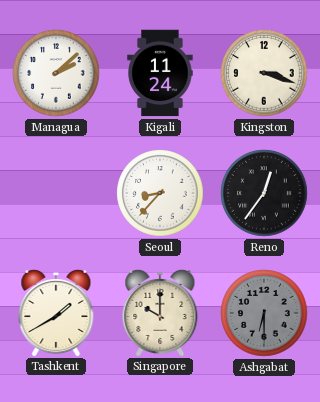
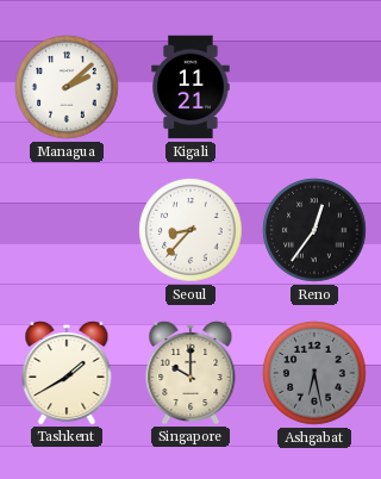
Kigali: 11:24 -> 11:21 (190, 87)
Kingston: 3:18 -> none (264, 73)
Ashgabat: 6:30 -> 6:28 (314, 373)
